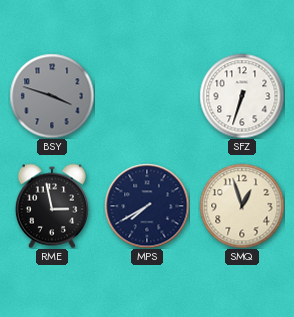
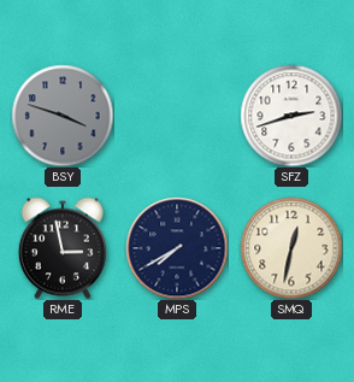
SFZ: 6:33 -> 2:42 (291, 116)
SMQ: 12:57 -> 12:32 (291, 248)
